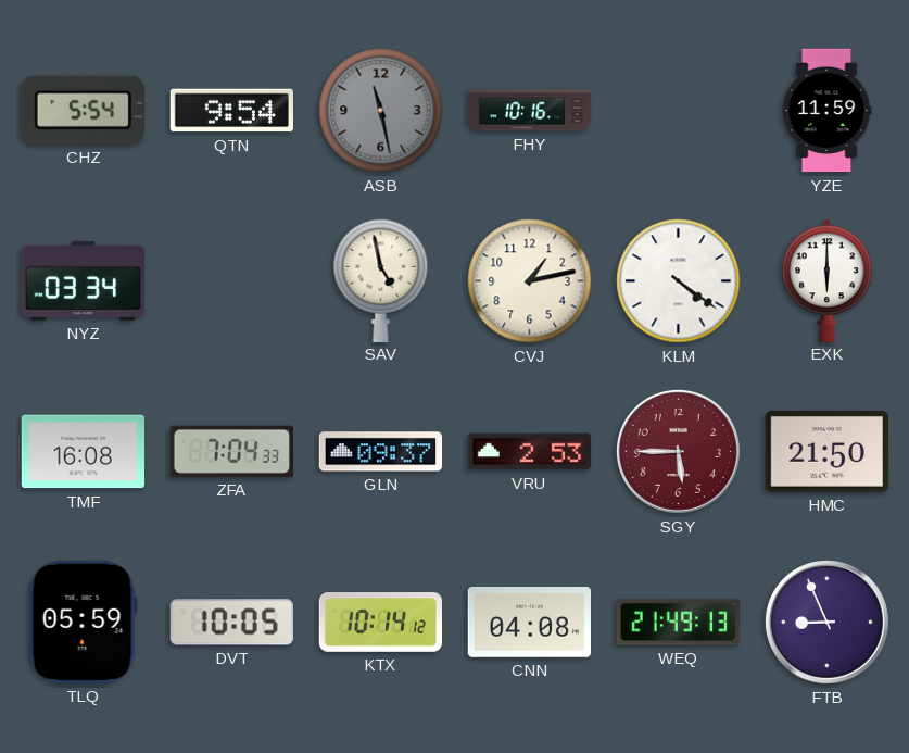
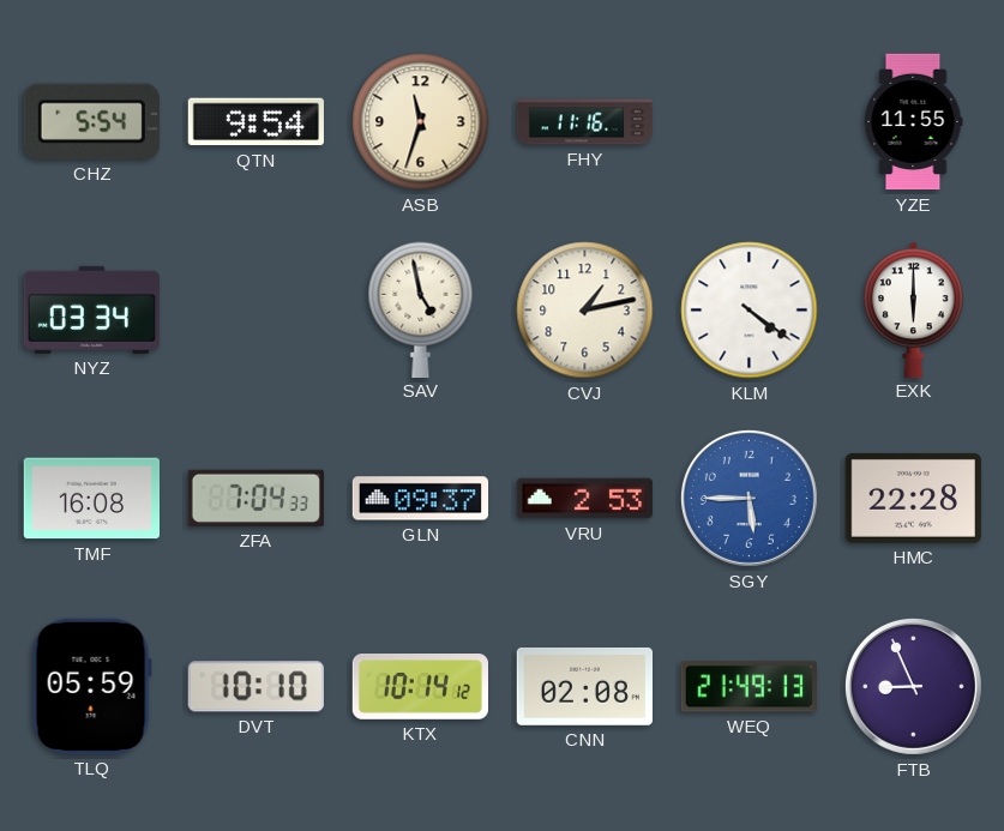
ASB: 11:28 -> 11:33 (421, 122)
ASB dial: grey -> cream (421, 122)
FHY: 10:16 -> 11:16 (585, 122)
YZE: 11:59 -> 11:55 (913, 122)
SGY dial: burgundy -> blue (749, 498)
HMC: 21:50 -> 22:28 (913, 498)
DVT: 10:05 -> 10:10 (255, 687)
CNN: 04:08 -> 02:08 (584, 686)
